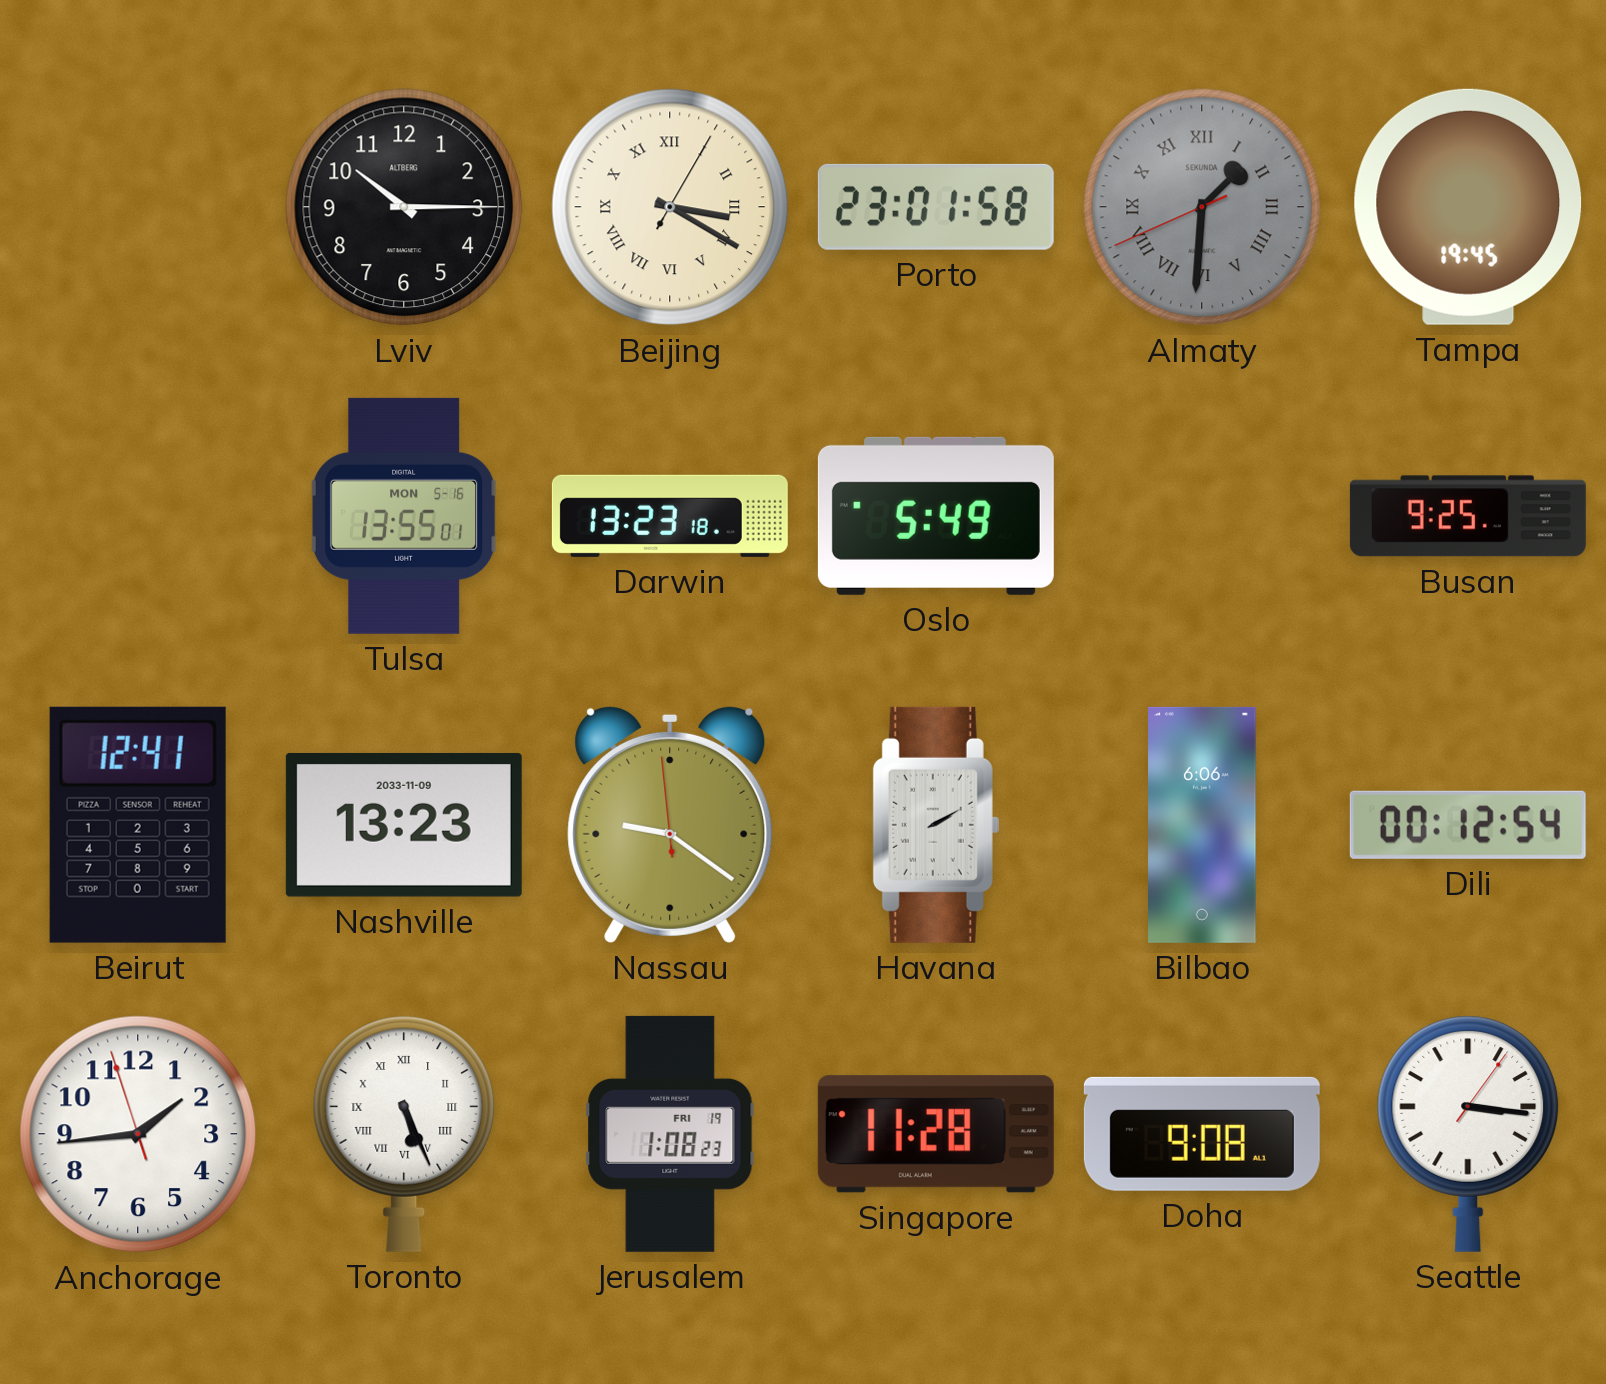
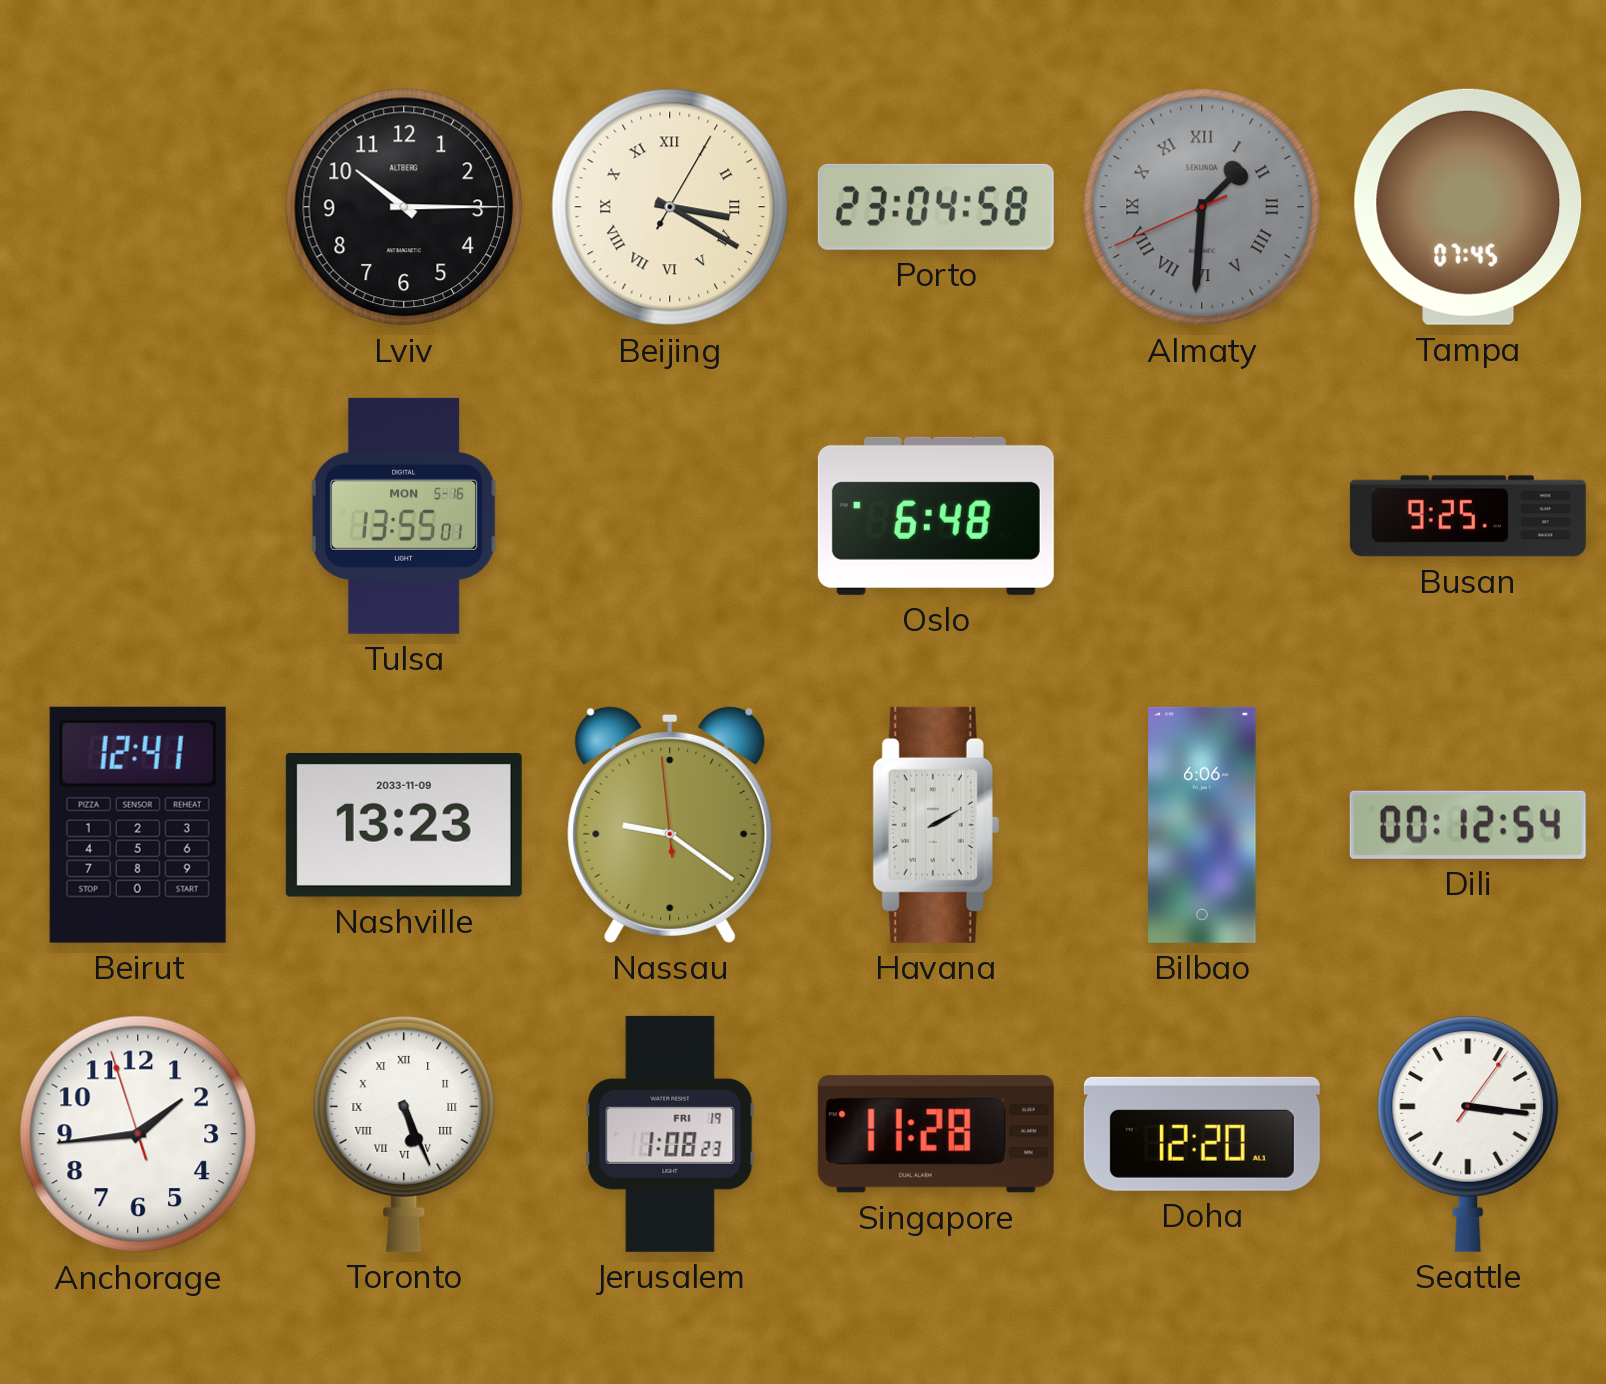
Porto: 23:01 -> 23:04 (936, 207)
Tampa: 19:45 -> 07:45 (1468, 207)
Darwin: 13:23 -> none (670, 516)
Oslo: 5:49 -> 6:48 (936, 516)
Doha: 9:08 -> 12:20 (1202, 1134)
